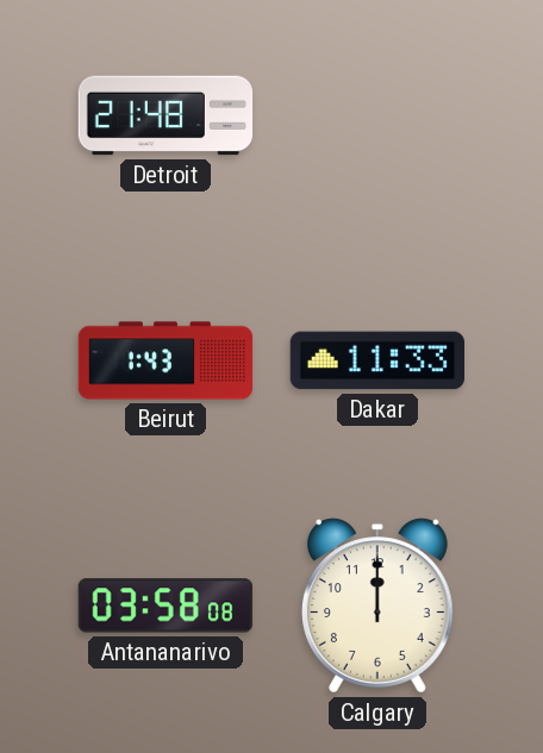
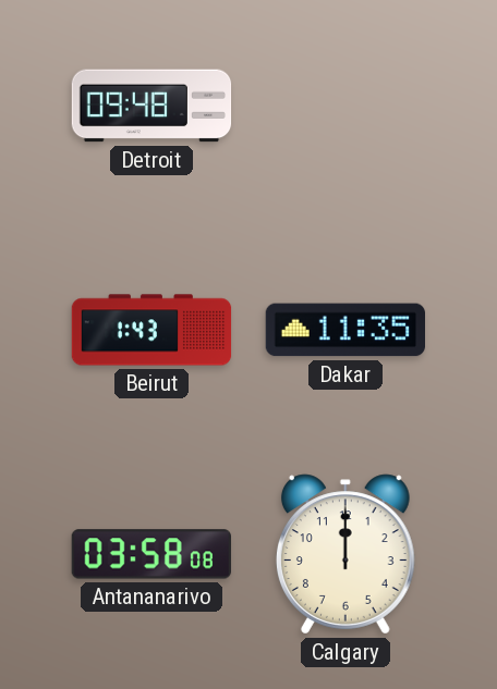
Detroit: 21:48 -> 09:48 (151, 106)
Dakar: 11:33 -> 11:35 (344, 330)
